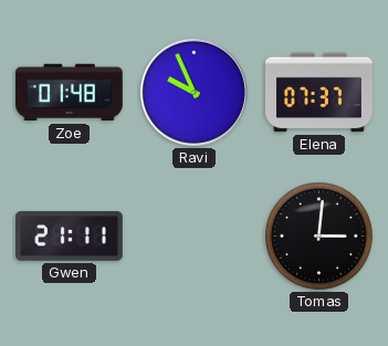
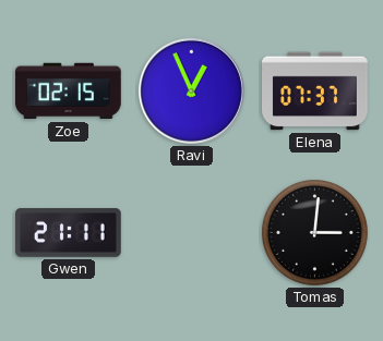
Zoe: 01:48 -> 02:15 (69, 92)
Ravi: 9:56 -> 12:56 (191, 90)
